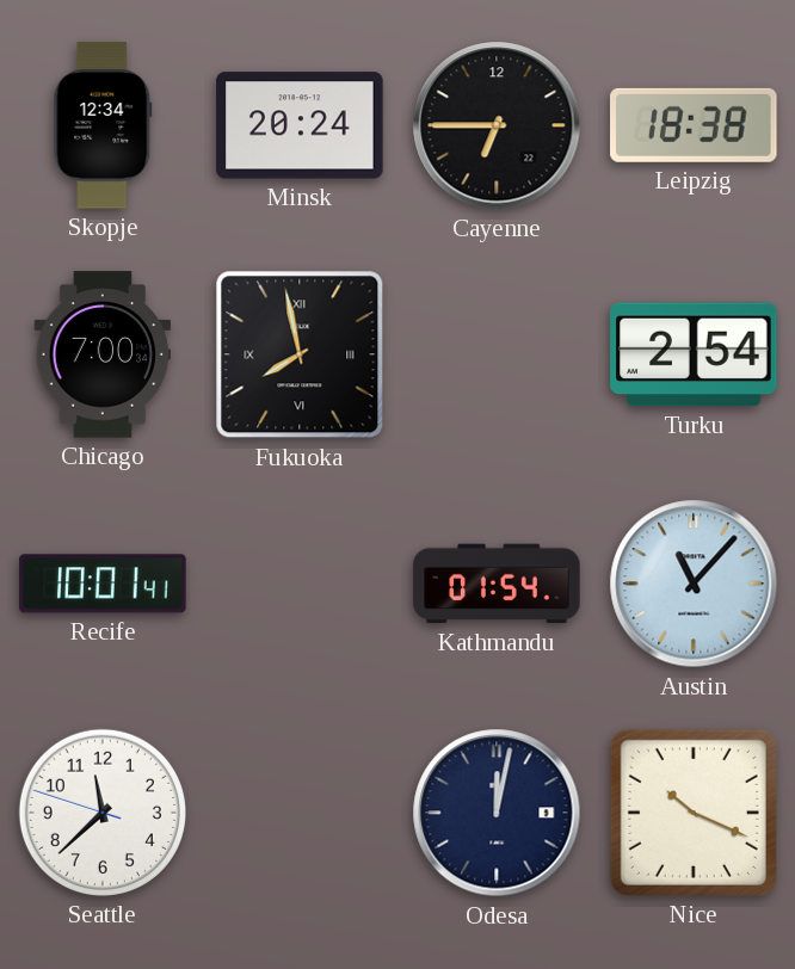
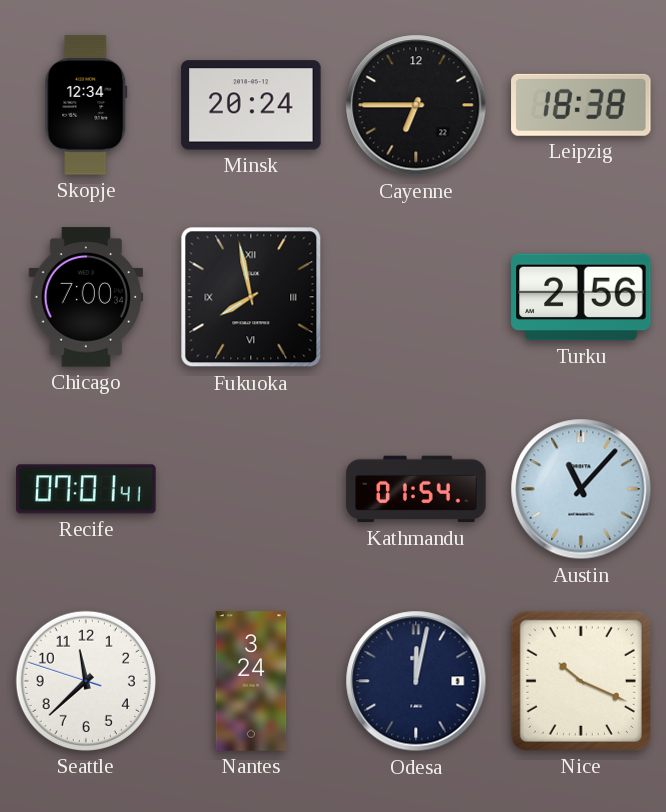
Turku: 2:54 -> 2:56 (581, 297)
Recife: 10:01 -> 07:01 (86, 489)
Nantes: none -> 3:24 (251, 681)
